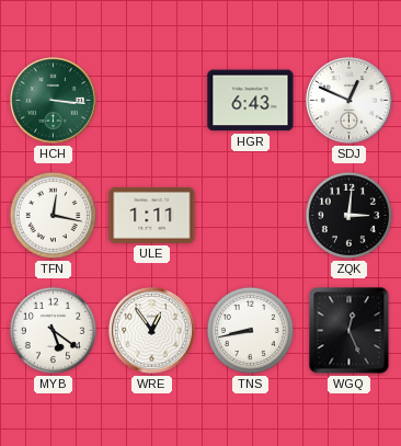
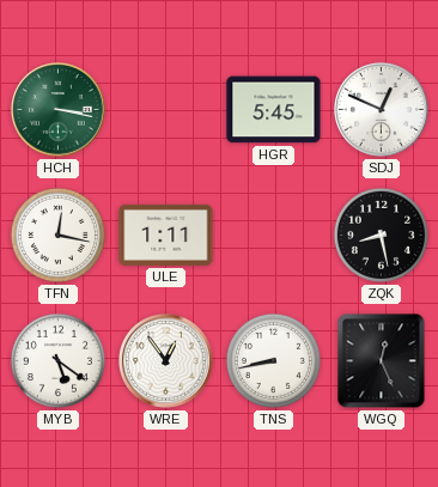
HCH: 3:16 -> 3:17 (59, 110)
HGR: 6:43 -> 5:45 (274, 110)
ZQK: 3:01 -> 8:28 (381, 235)
